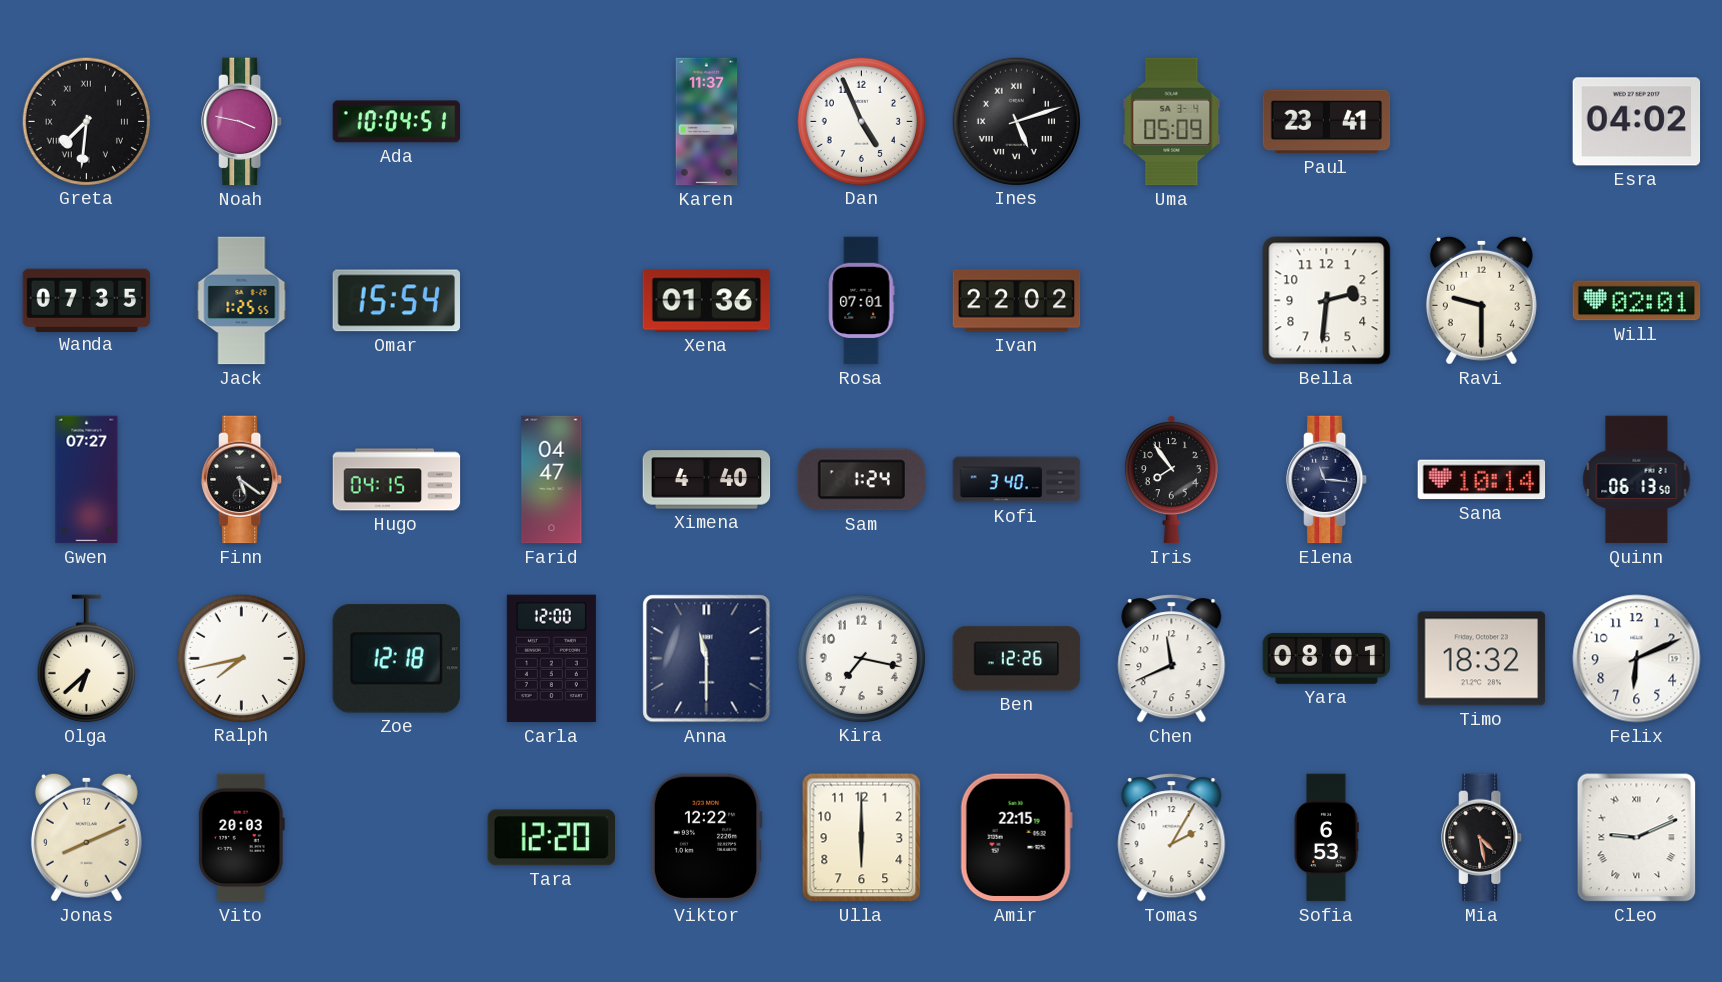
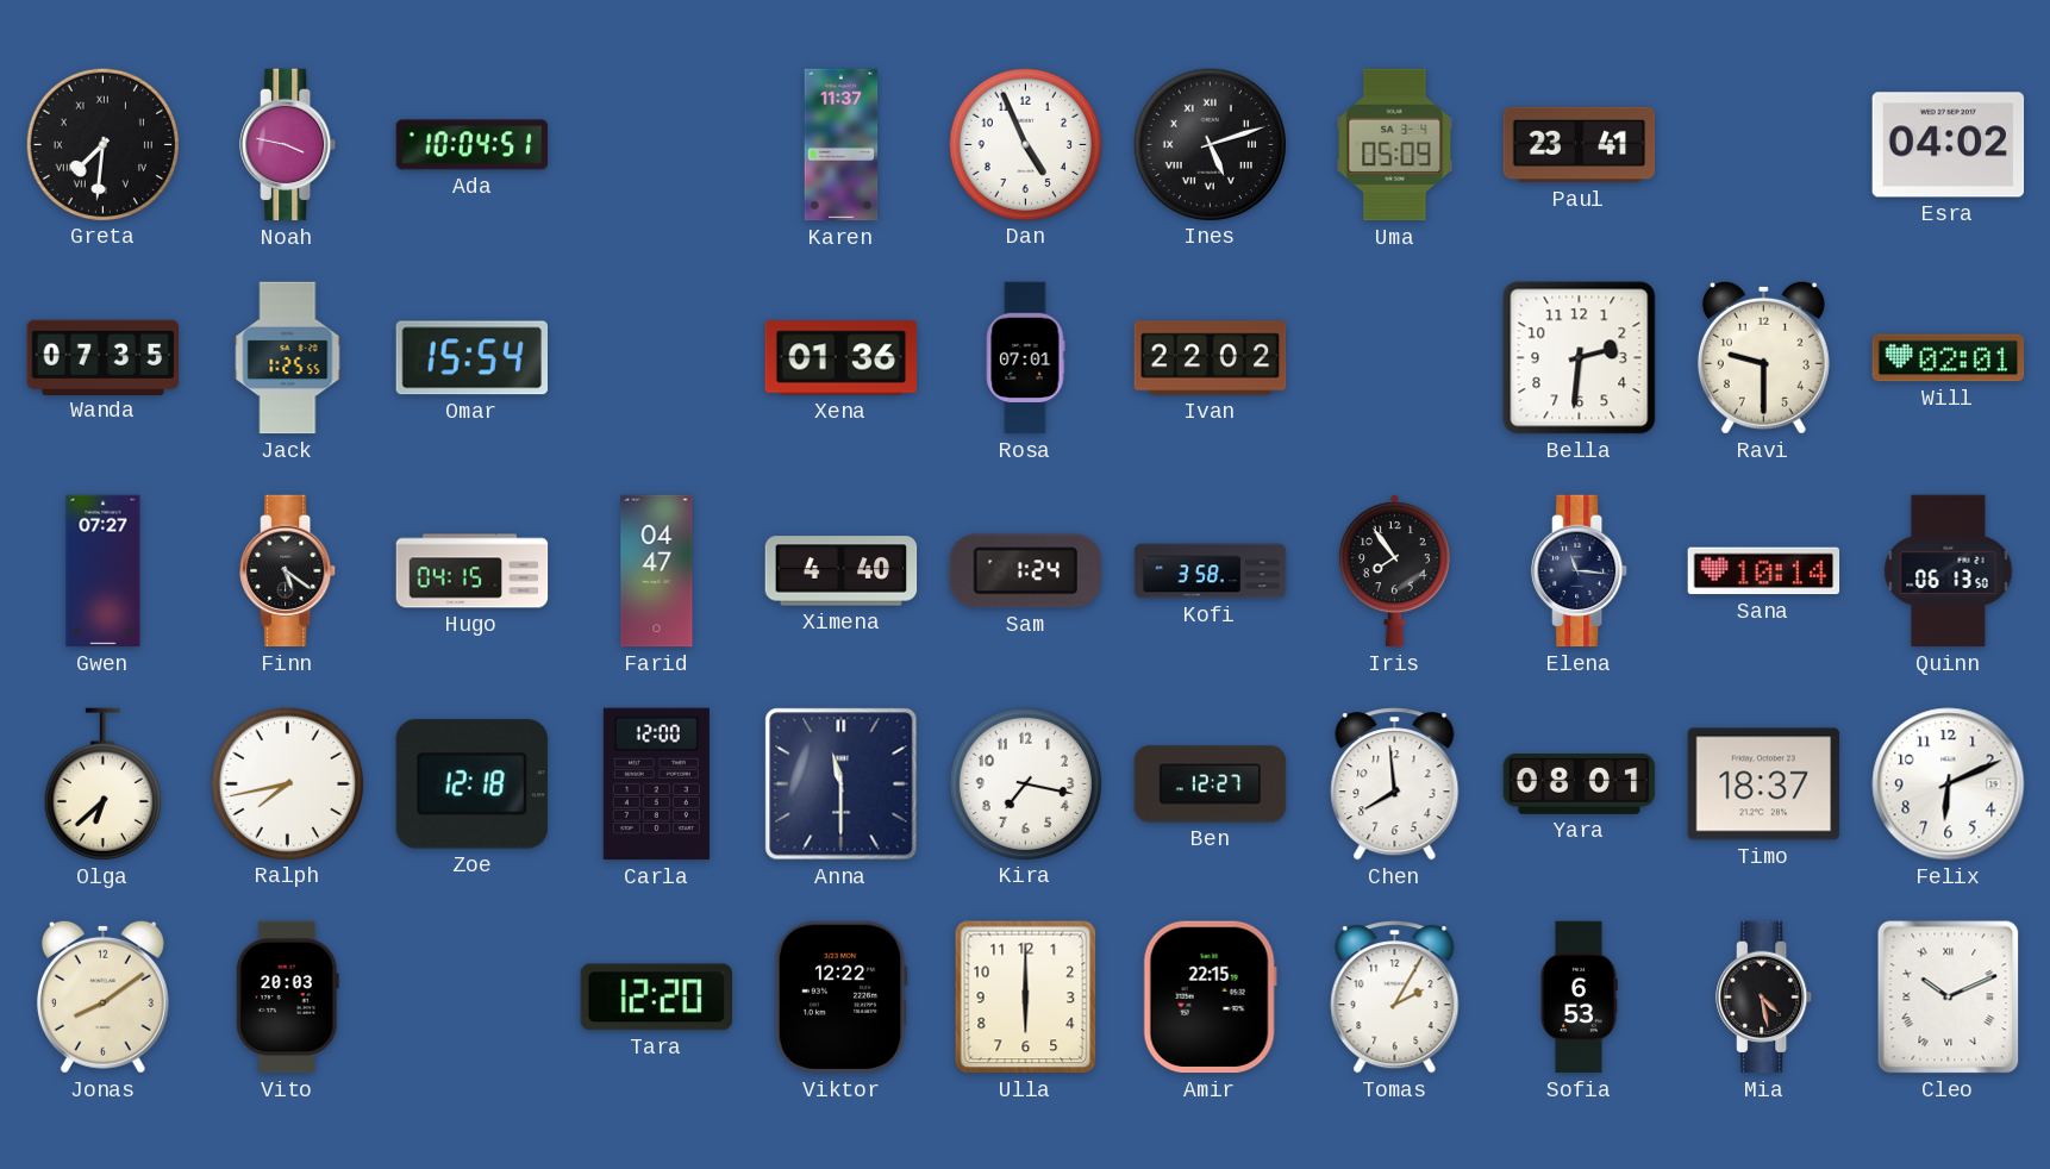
Kofi: 3:40 -> 3:58 (1211, 571)
Ben: 12:26 -> 12:27 (1211, 784)
Chen: 11:41 -> 7:59 (1395, 784)
Timo: 18:32 -> 18:37 (1764, 784)
Jonas: 8:11 -> 8:09 (102, 996)
Cleo: 9:11 -> 10:11 (1949, 998)
